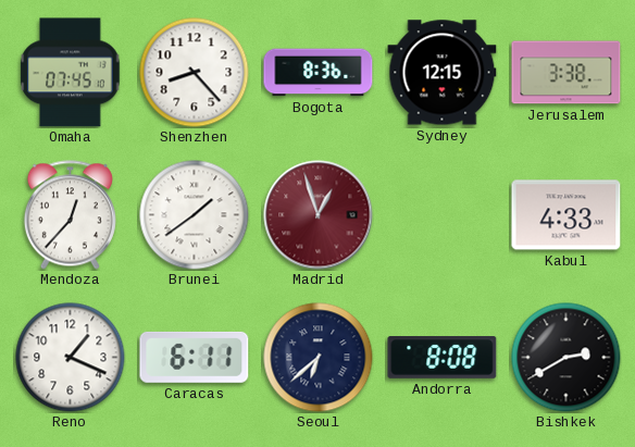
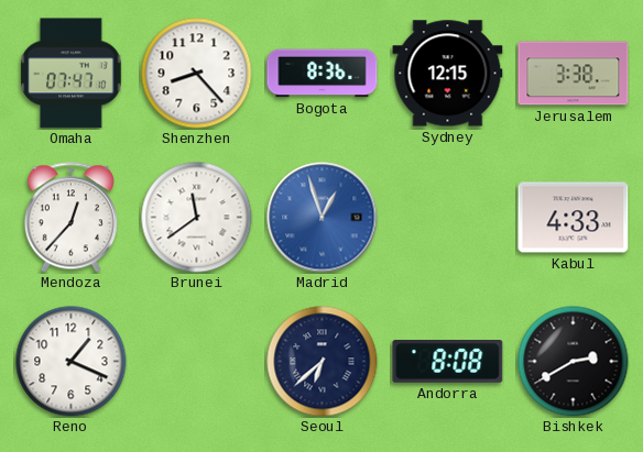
Omaha: 07:45 -> 07:47 (72, 74)
Brunei: 1:39 -> 11:39 (197, 218)
Madrid dial: burgundy -> blue (323, 218)
Caracas: 6:11 -> none (195, 357)
